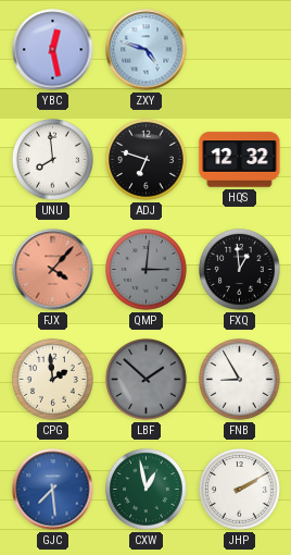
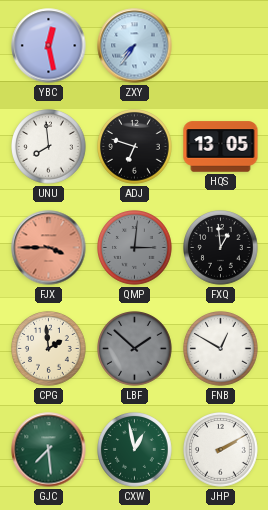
ZXY: 4:48 -> 7:36 (135, 46)
HQS: 12:32 -> 13:05 (221, 147)
FJX: 4:07 -> 3:45 (49, 248)
FNB: 8:55 -> 12:50 (221, 349)
GJC dial: blue -> green (49, 450)
